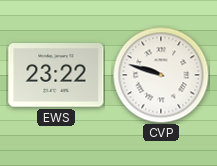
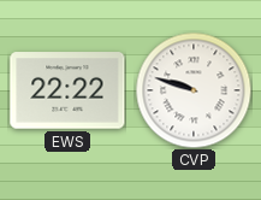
EWS: 23:22 -> 22:22 (67, 90)
